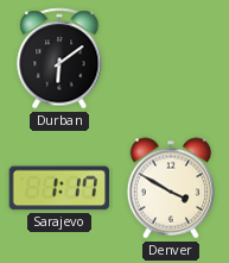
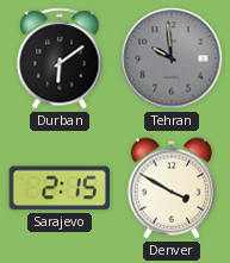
Tehran: none -> 9:59 (172, 58)
Sarajevo: 1:17 -> 2:15 (58, 188)
